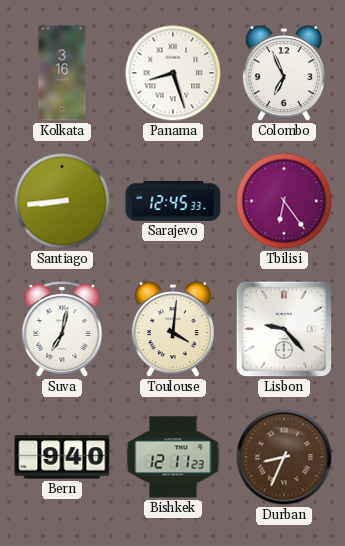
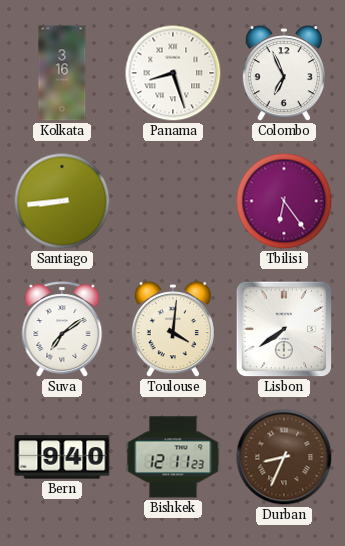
Sarajevo: 12:45 -> none (173, 201)
Suva: 7:02 -> 7:09 (62, 329)
Lisbon: 9:23 -> 7:39 (284, 329)
